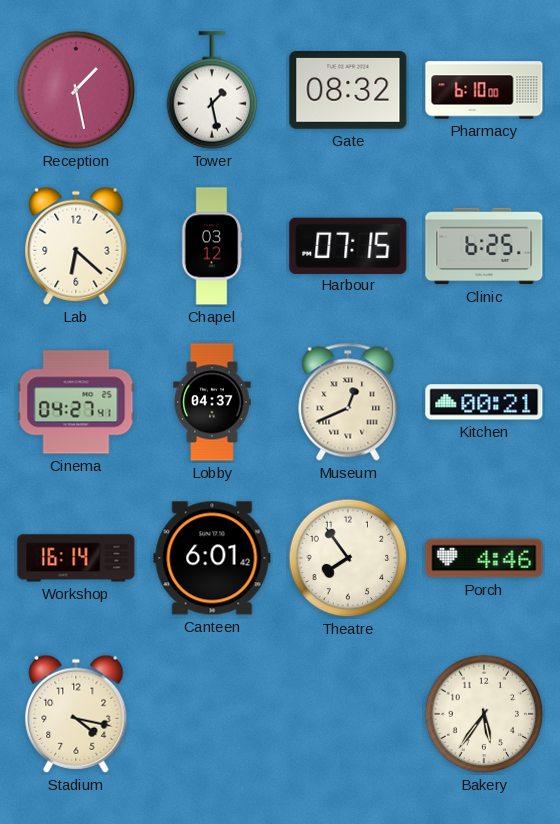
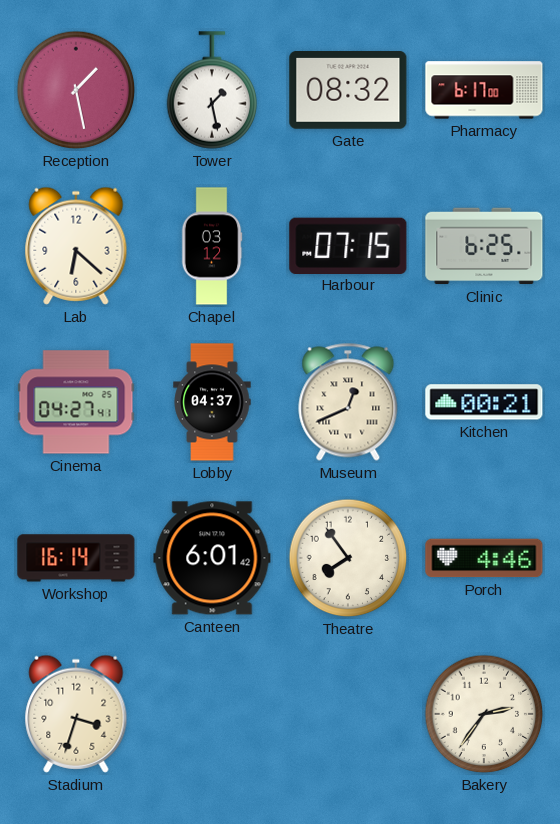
Pharmacy: 6:10 -> 6:17 (484, 90)
Stadium: 4:17 -> 3:33 (76, 714)
Bakery: 5:36 -> 2:36 (484, 714)
